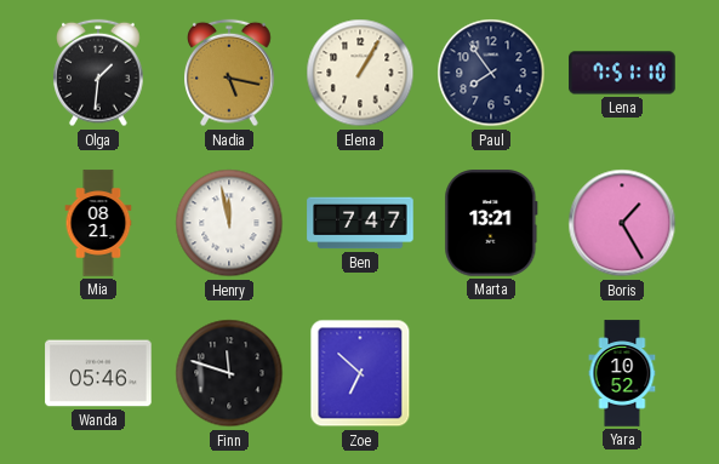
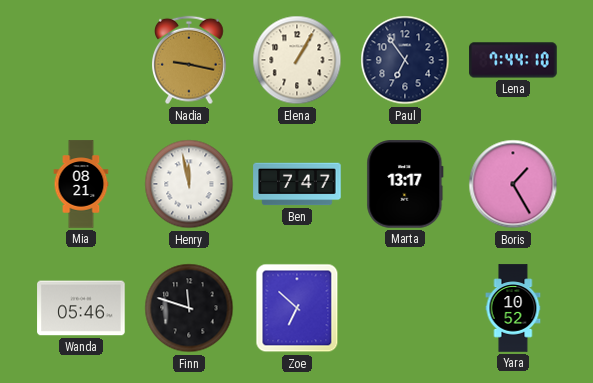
Olga: 1:31 -> none (99, 73)
Nadia: 5:17 -> 9:17 (190, 60)
Paul: 7:54 -> 6:54 (405, 60)
Lena: 7:51 -> 7:44 (513, 60)
Marta: 13:21 -> 13:17 (405, 184)
